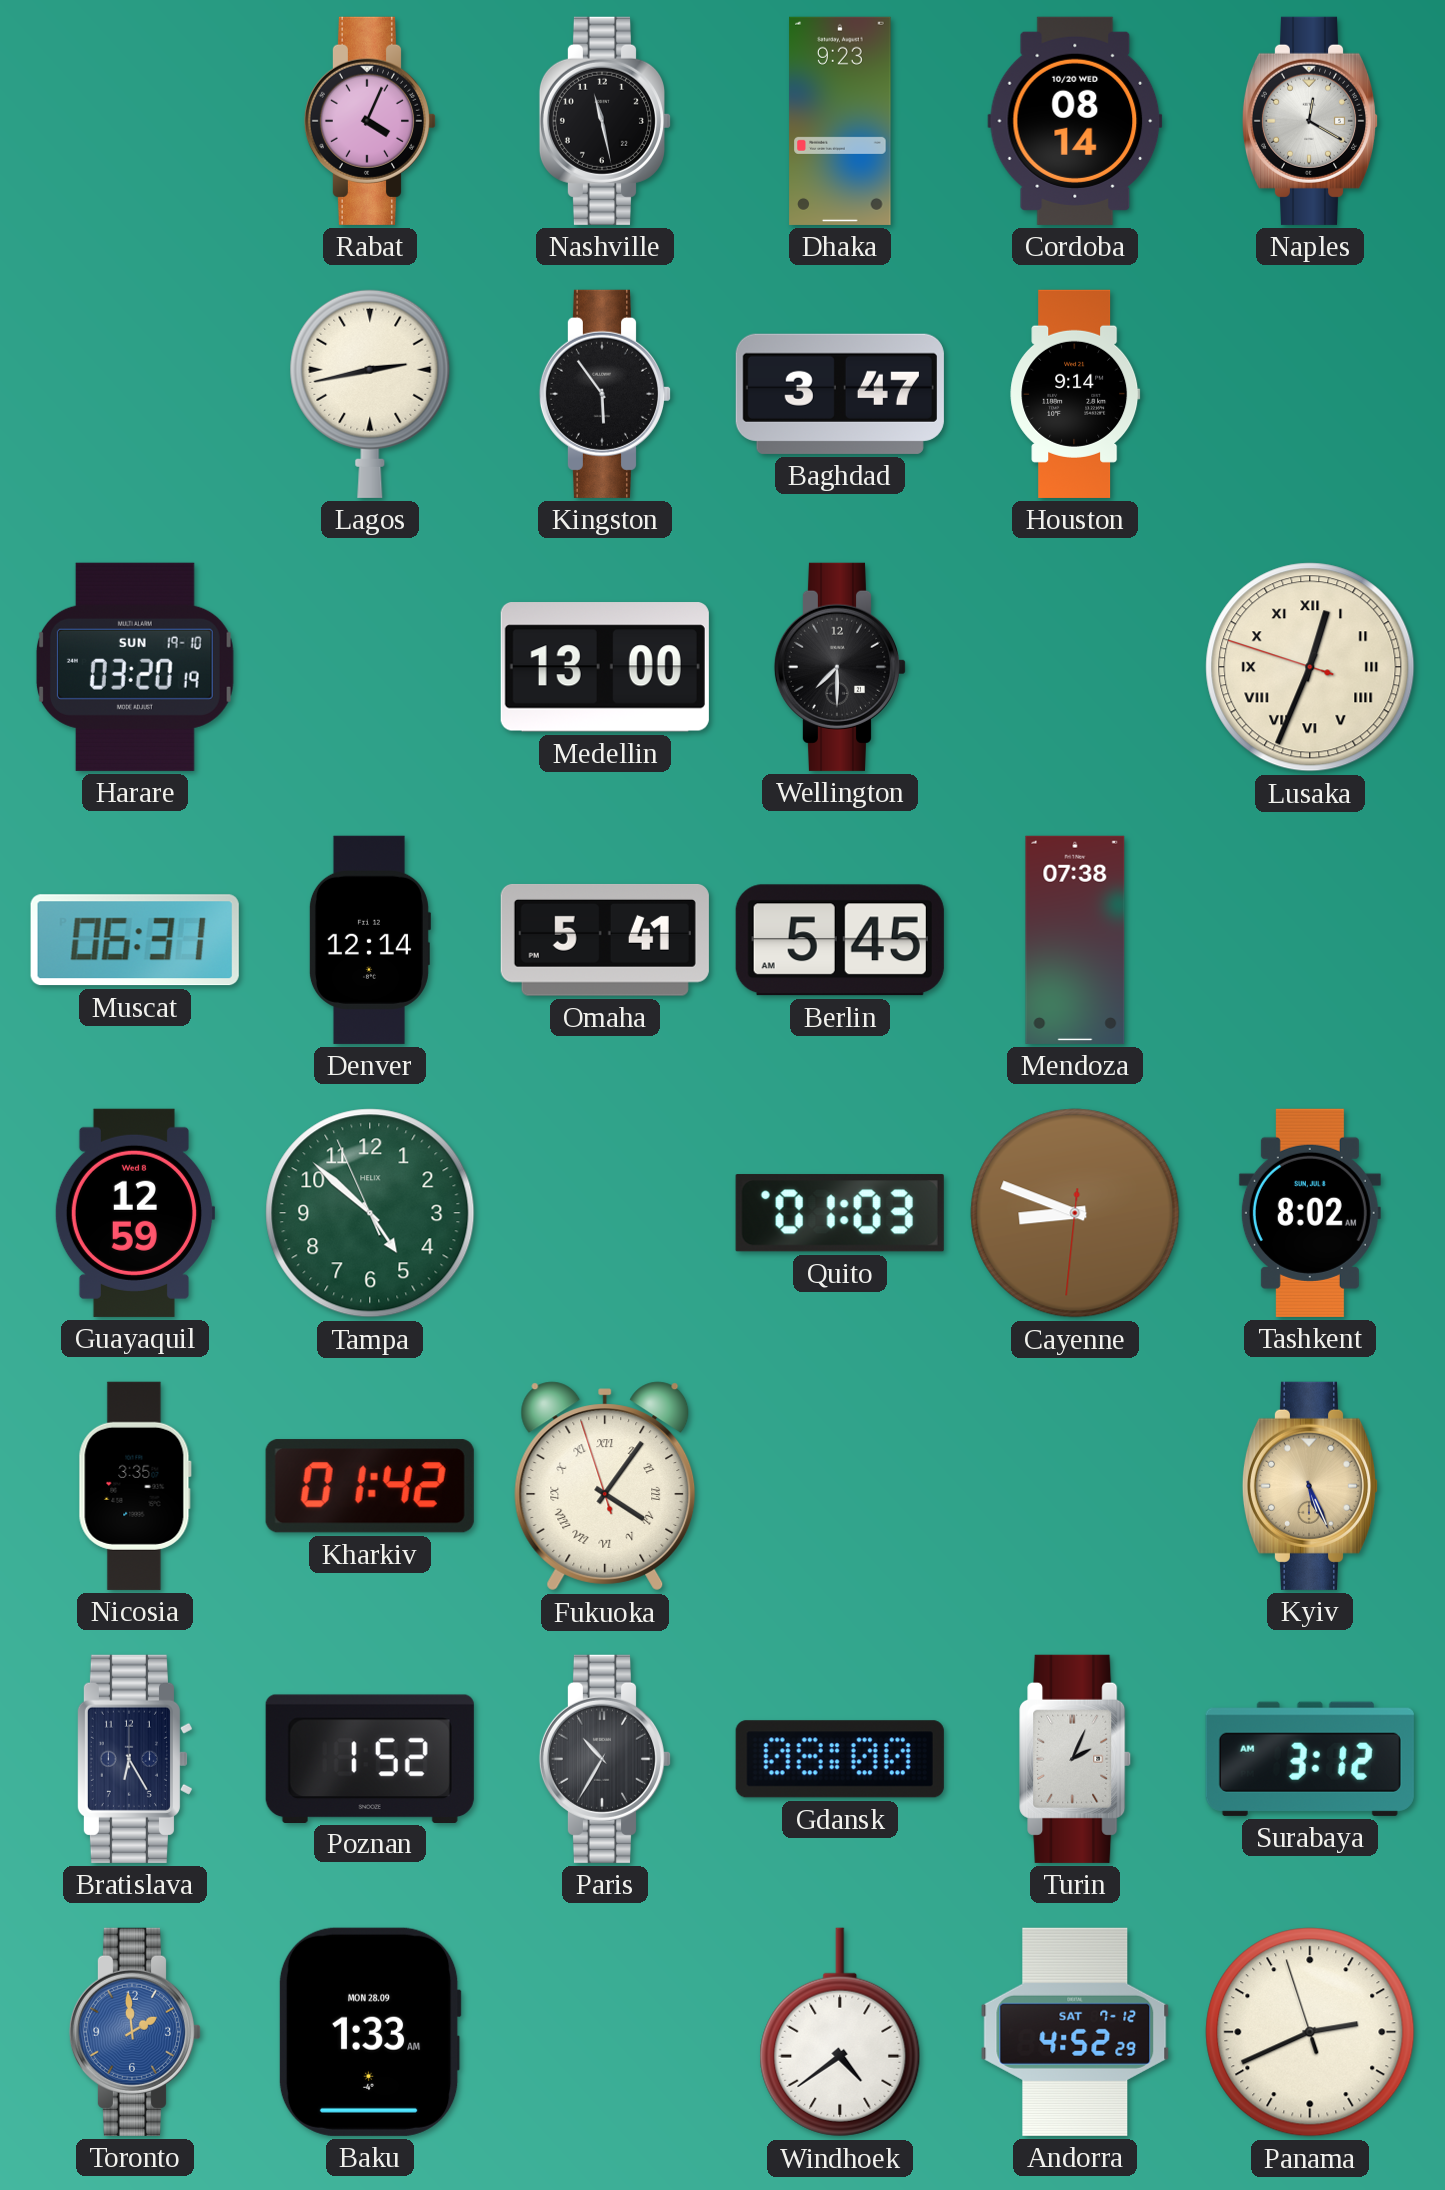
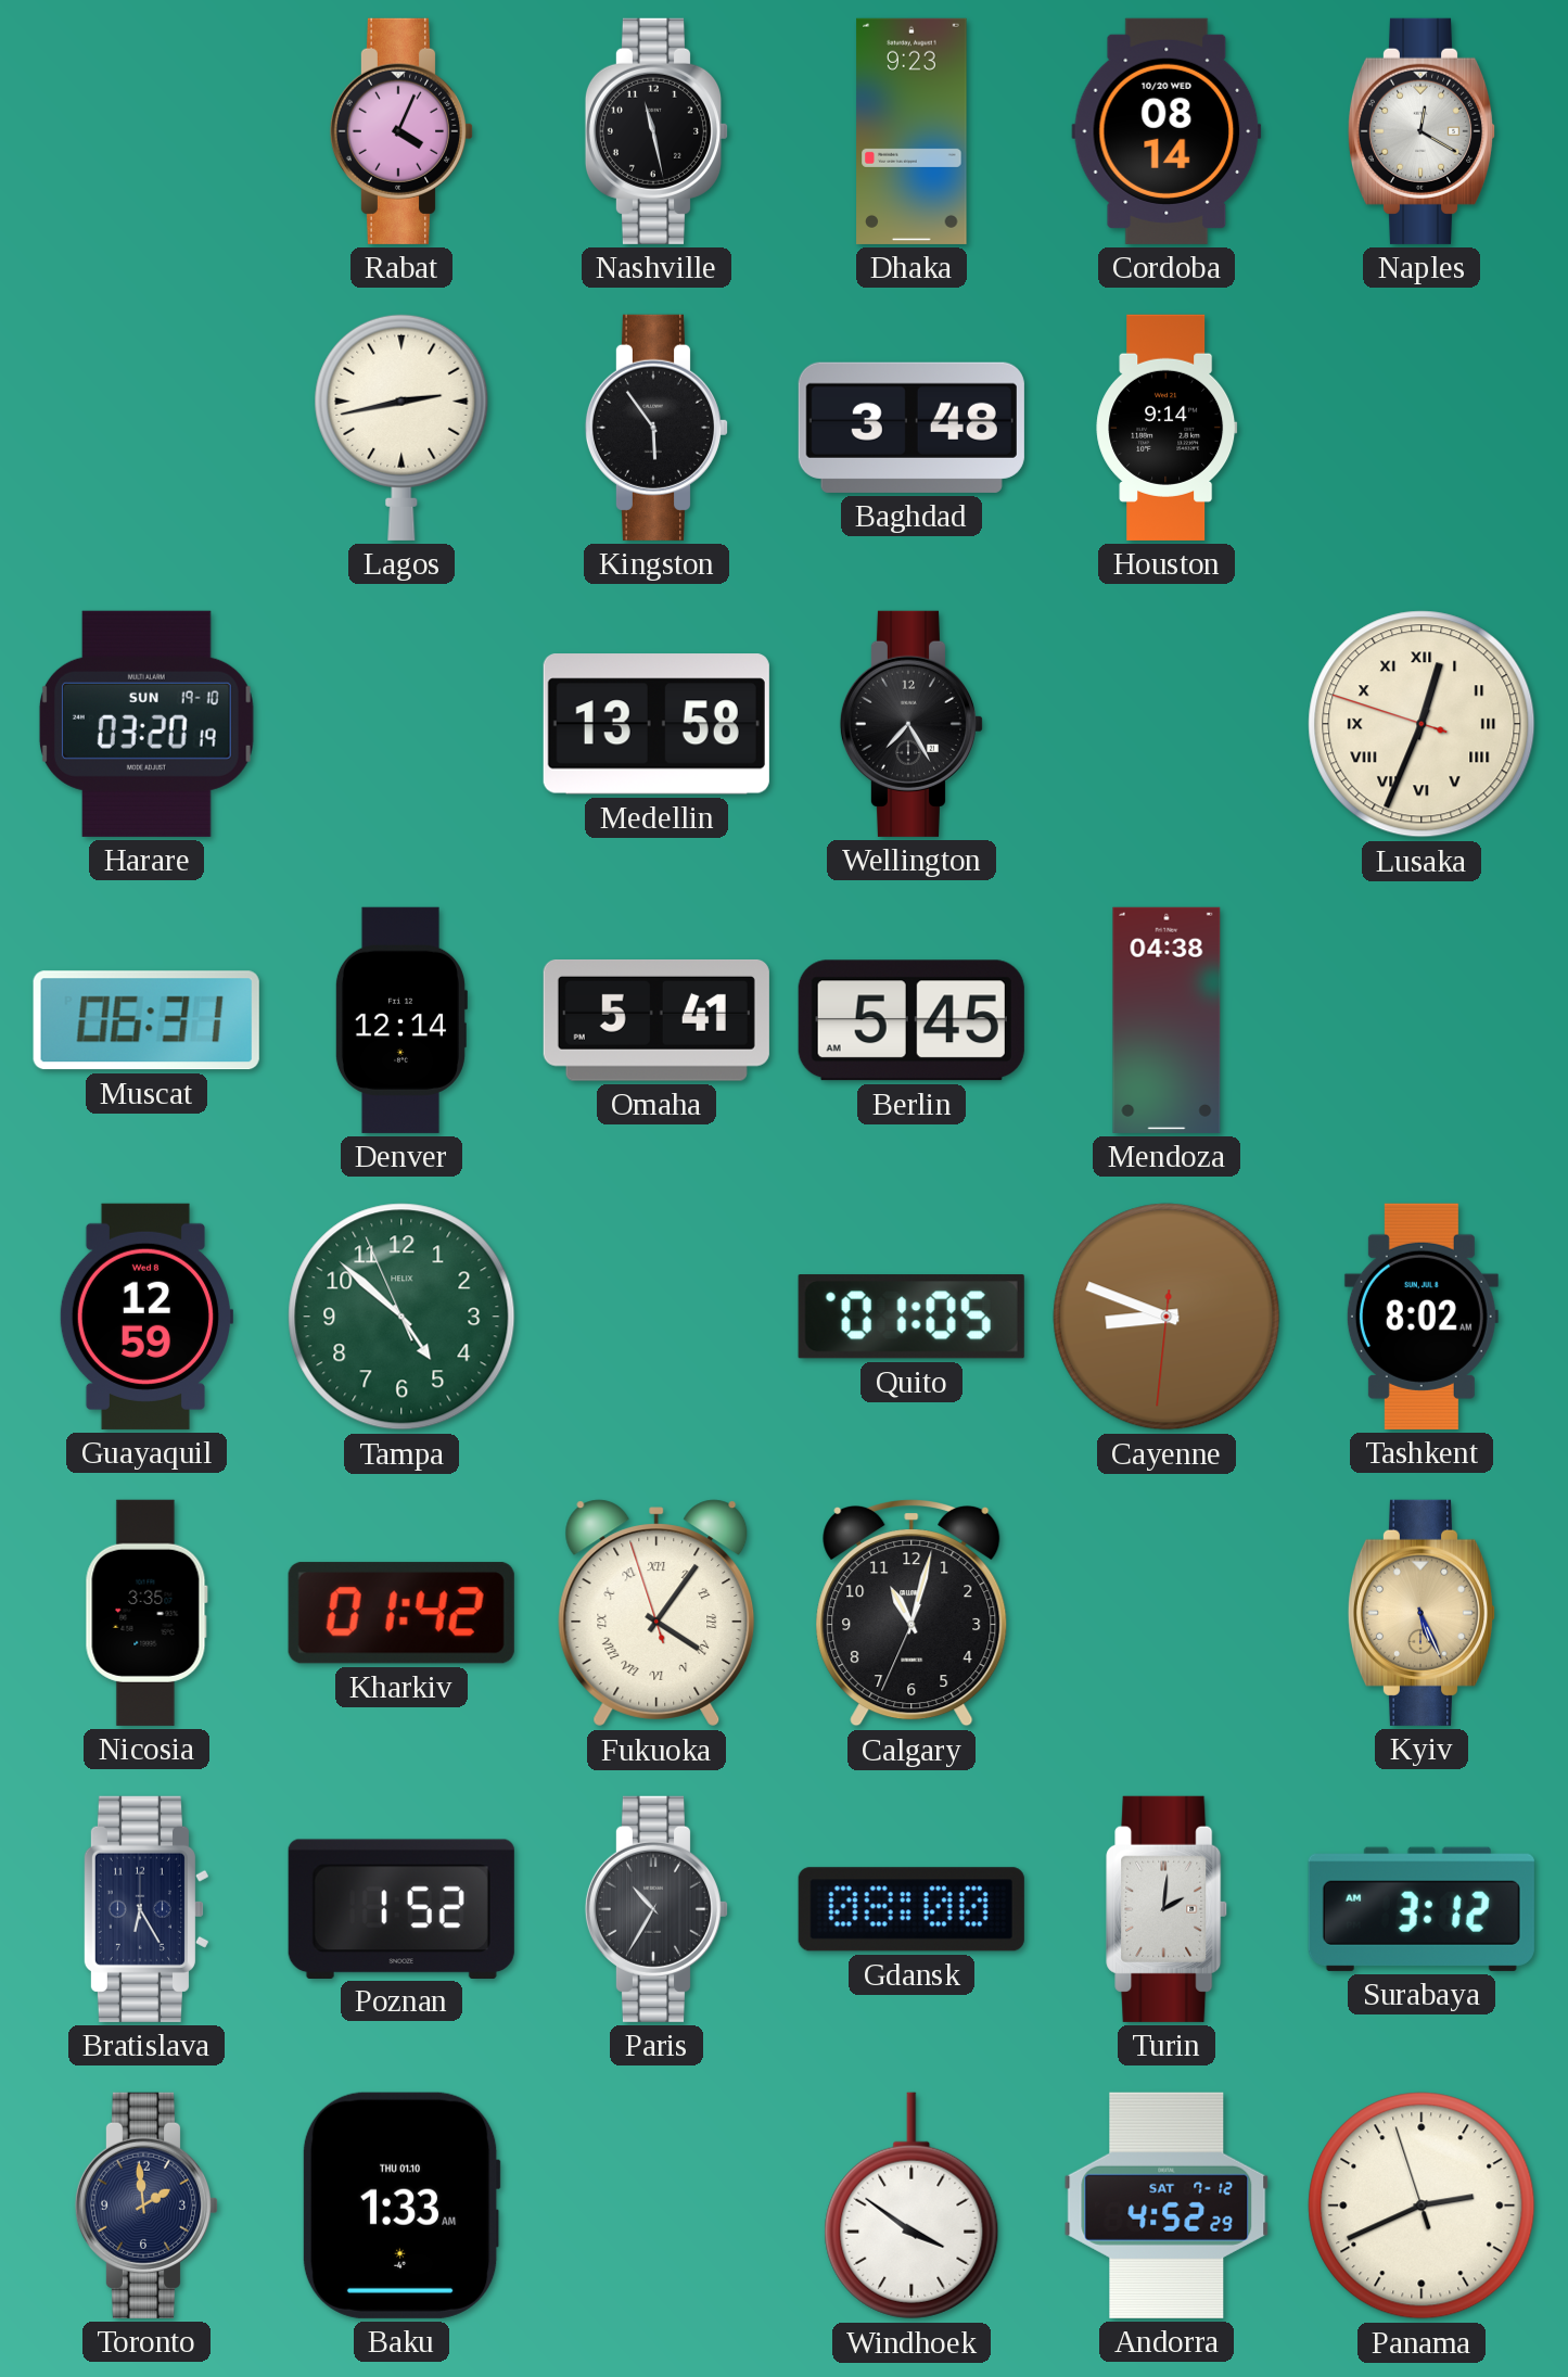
Baghdad: 3:47 -> 3:48 (912, 428)
Medellin: 13:00 -> 13:58 (656, 724)
Wellington: 7:30 -> 7:25 (910, 724)
Mendoza: 07:38 -> 04:38 (1167, 1020)
Quito: 01:03 -> 01:05 (912, 1317)
Calgary: none -> 11:02 (912, 1614)
Turin: 2:04 -> 2:01 (1168, 1909)
Toronto dial: blue -> navy (145, 2206)
Baku date: MON 28.09 -> THU 01.10 (401, 2206)
Windhoek: 4:39 -> 3:51 (912, 2206)
